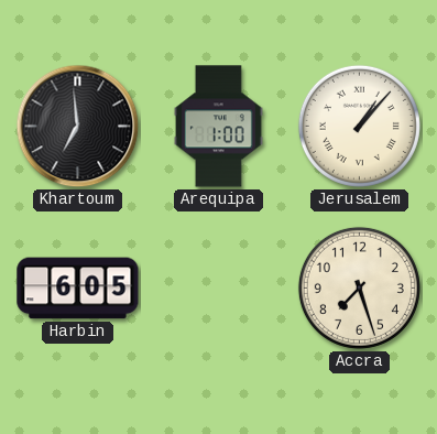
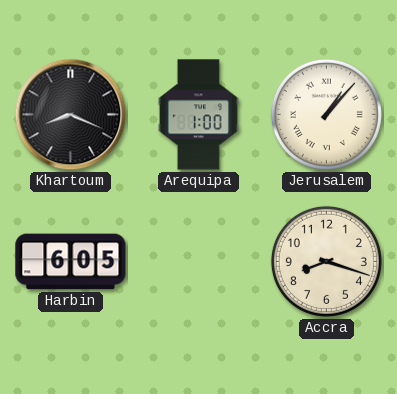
Khartoum: 6:59 -> 8:19 (71, 115)
Accra: 7:27 -> 8:18 (326, 261)
